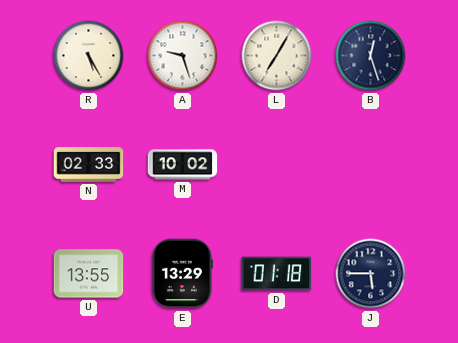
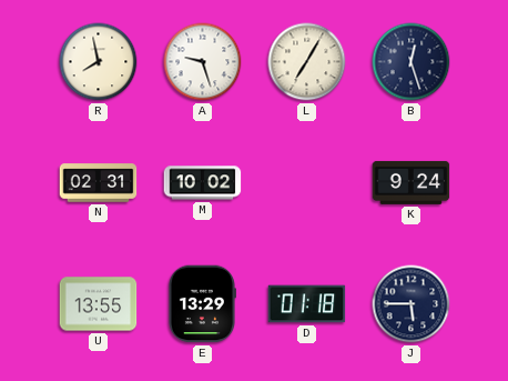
R: 5:25 -> 7:58 (99, 62)
N: 02:33 -> 02:31 (99, 183)
K: none -> 9:24 (412, 182)
